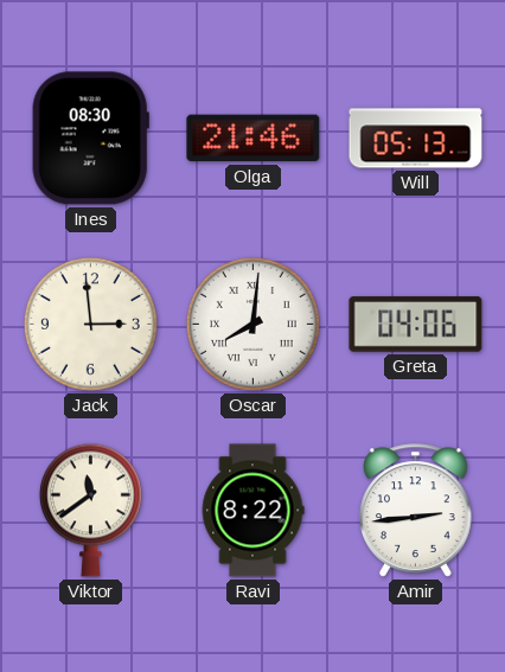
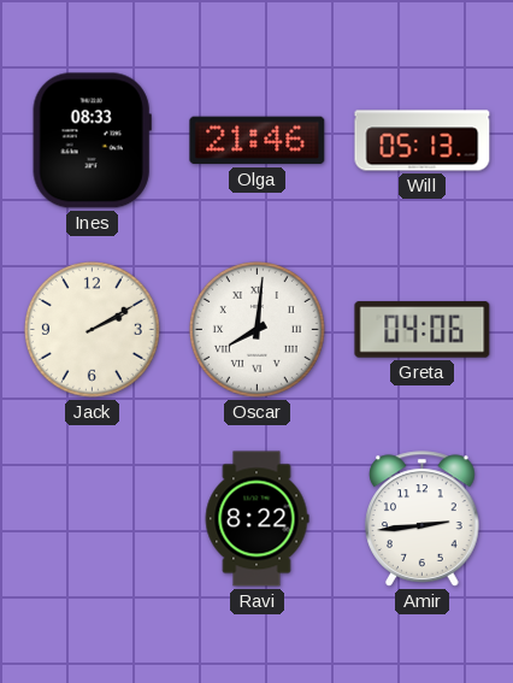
Ines: 08:30 -> 08:33 (92, 141)
Jack: 2:59 -> 2:10 (92, 329)
Viktor: 11:39 -> none (90, 510)
